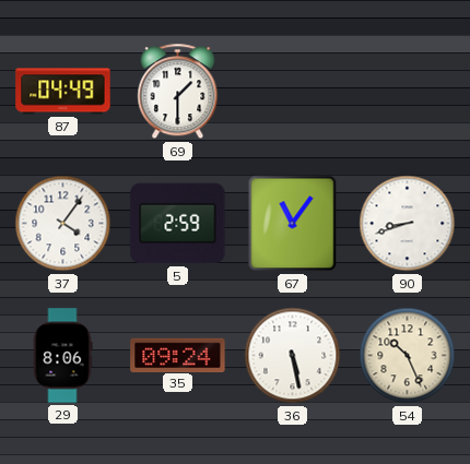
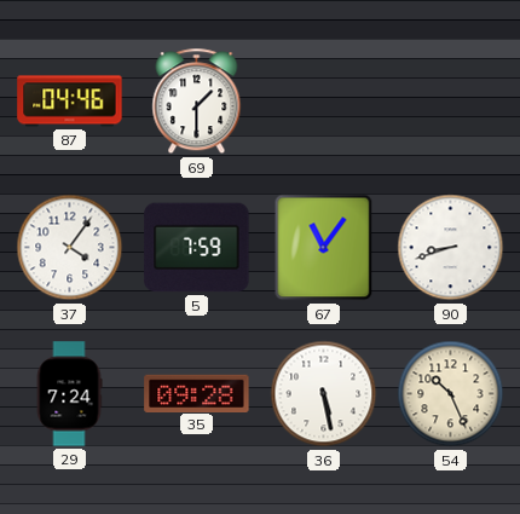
87: 04:49 -> 04:46 (70, 102)
5: 2:59 -> 7:59 (197, 248)
29: 8:06 -> 7:24 (69, 394)
35: 09:24 -> 09:28 (197, 393)
